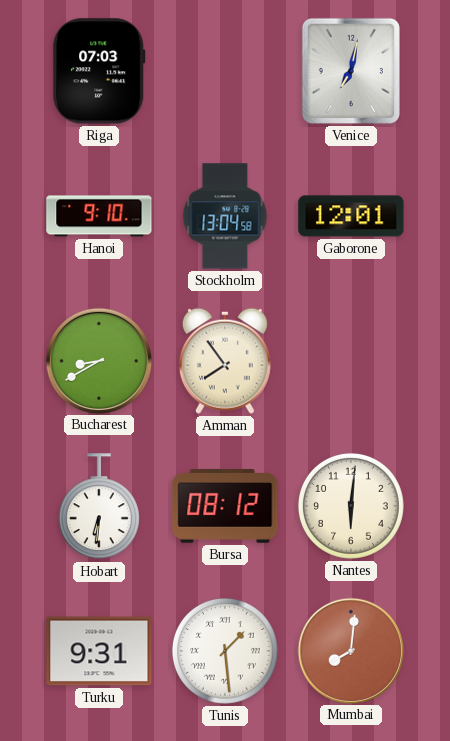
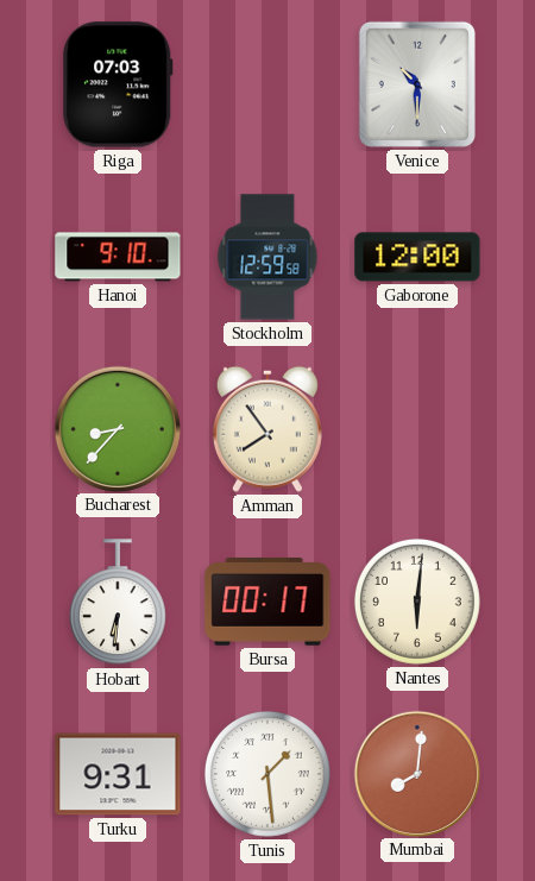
Venice: 7:02 -> 10:30 (417, 84)
Stockholm: 13:04 -> 12:59 (267, 257)
Gaborone: 12:01 -> 12:00 (417, 257)
Bucharest: 8:40 -> 8:37 (117, 428)
Bursa: 08:12 -> 00:17 (267, 603)
